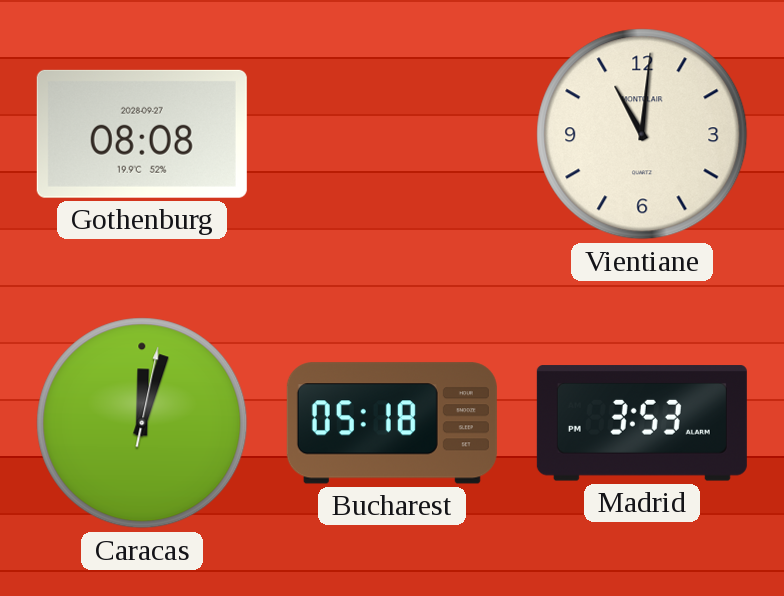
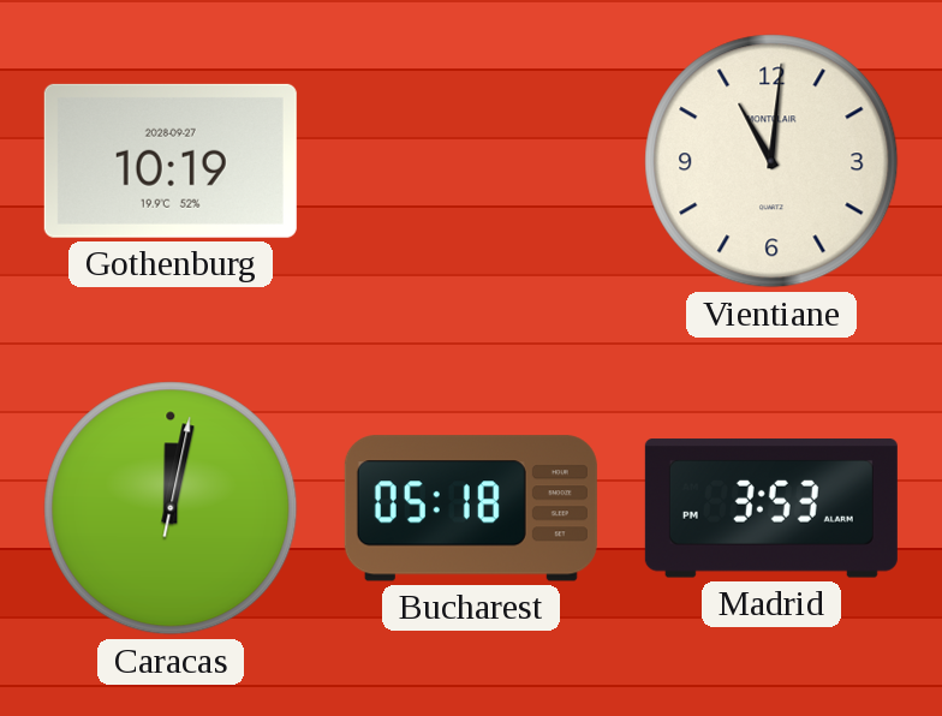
Gothenburg: 08:08 -> 10:19 (171, 161)
Caracas: 12:03 -> 12:02 (171, 508)
